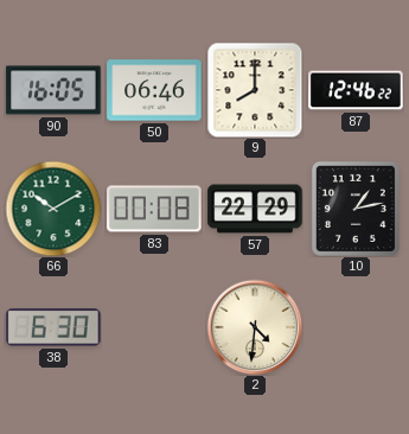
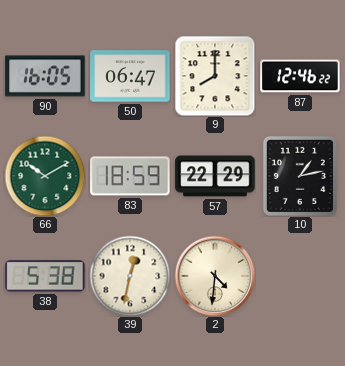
50: 06:46 -> 06:47 (130, 76)
83: 00:08 -> 18:59 (130, 176)
38: 6:30 -> 5:38 (45, 276)
39: none -> 12:32 (130, 276)
